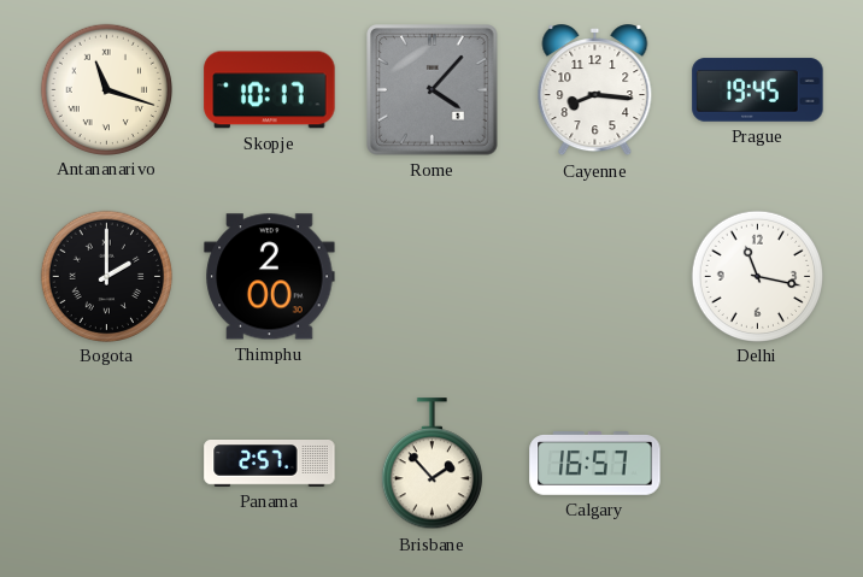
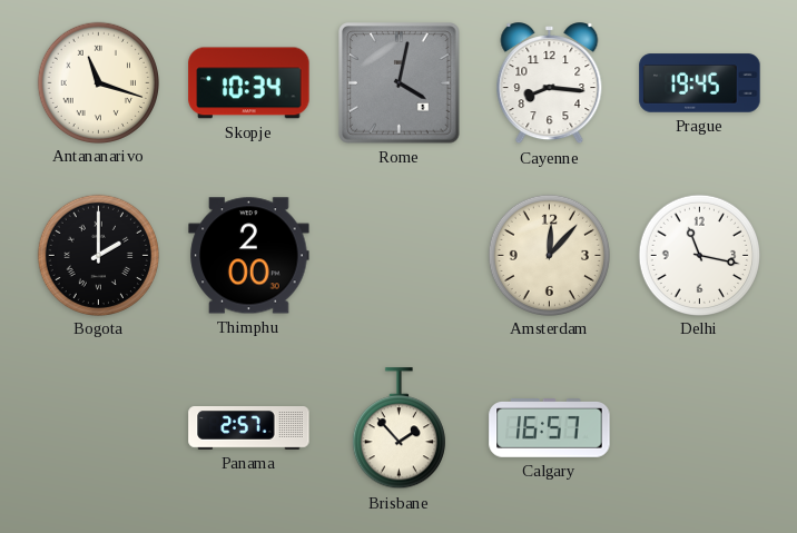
Skopje: 10:17 -> 10:34 (249, 83)
Rome: 4:07 -> 4:02 (400, 83)
Amsterdam: none -> 12:07 (549, 255)
